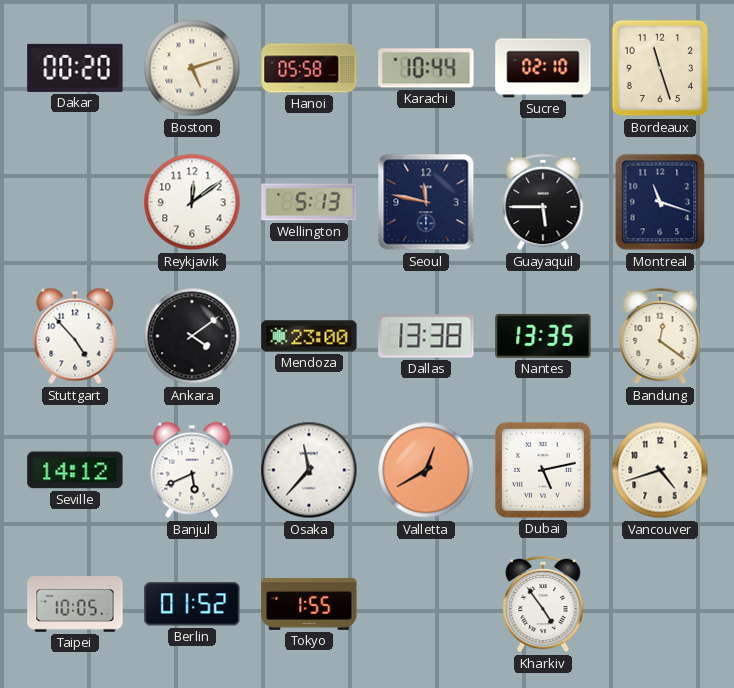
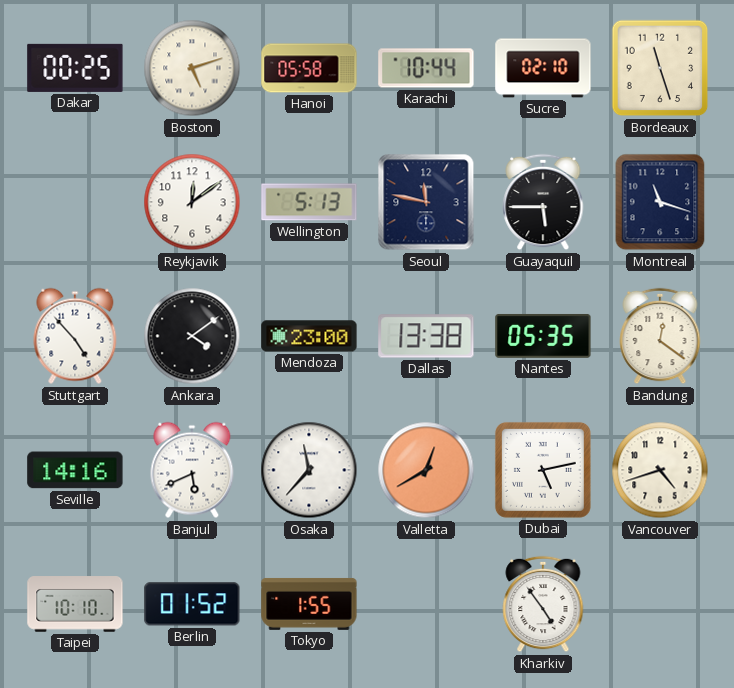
Dakar: 00:20 -> 00:25 (75, 68)
Nantes: 13:35 -> 05:35 (543, 336)
Seville: 14:12 -> 14:16 (75, 470)
Taipei: 10:05 -> 10:10 (75, 604)
